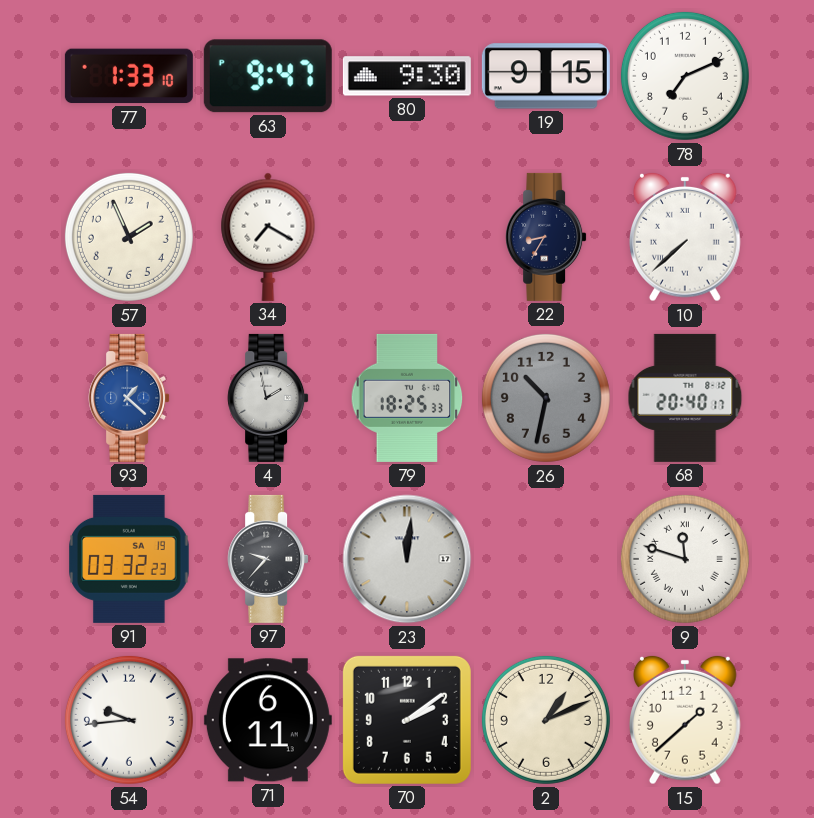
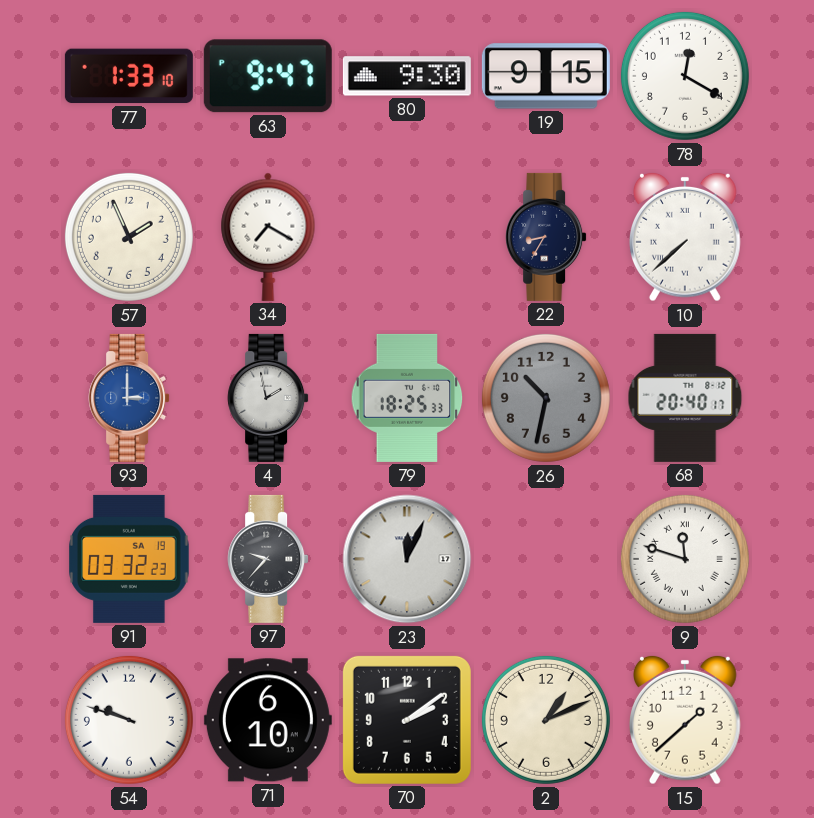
78: 7:11 -> 12:20 (685, 76)
93: 1:22 -> 3:00 (129, 398)
23: 12:01 -> 12:04 (407, 559)
54: 9:44 -> 9:48 (129, 720)
71: 6:11 -> 6:10 (268, 720)
